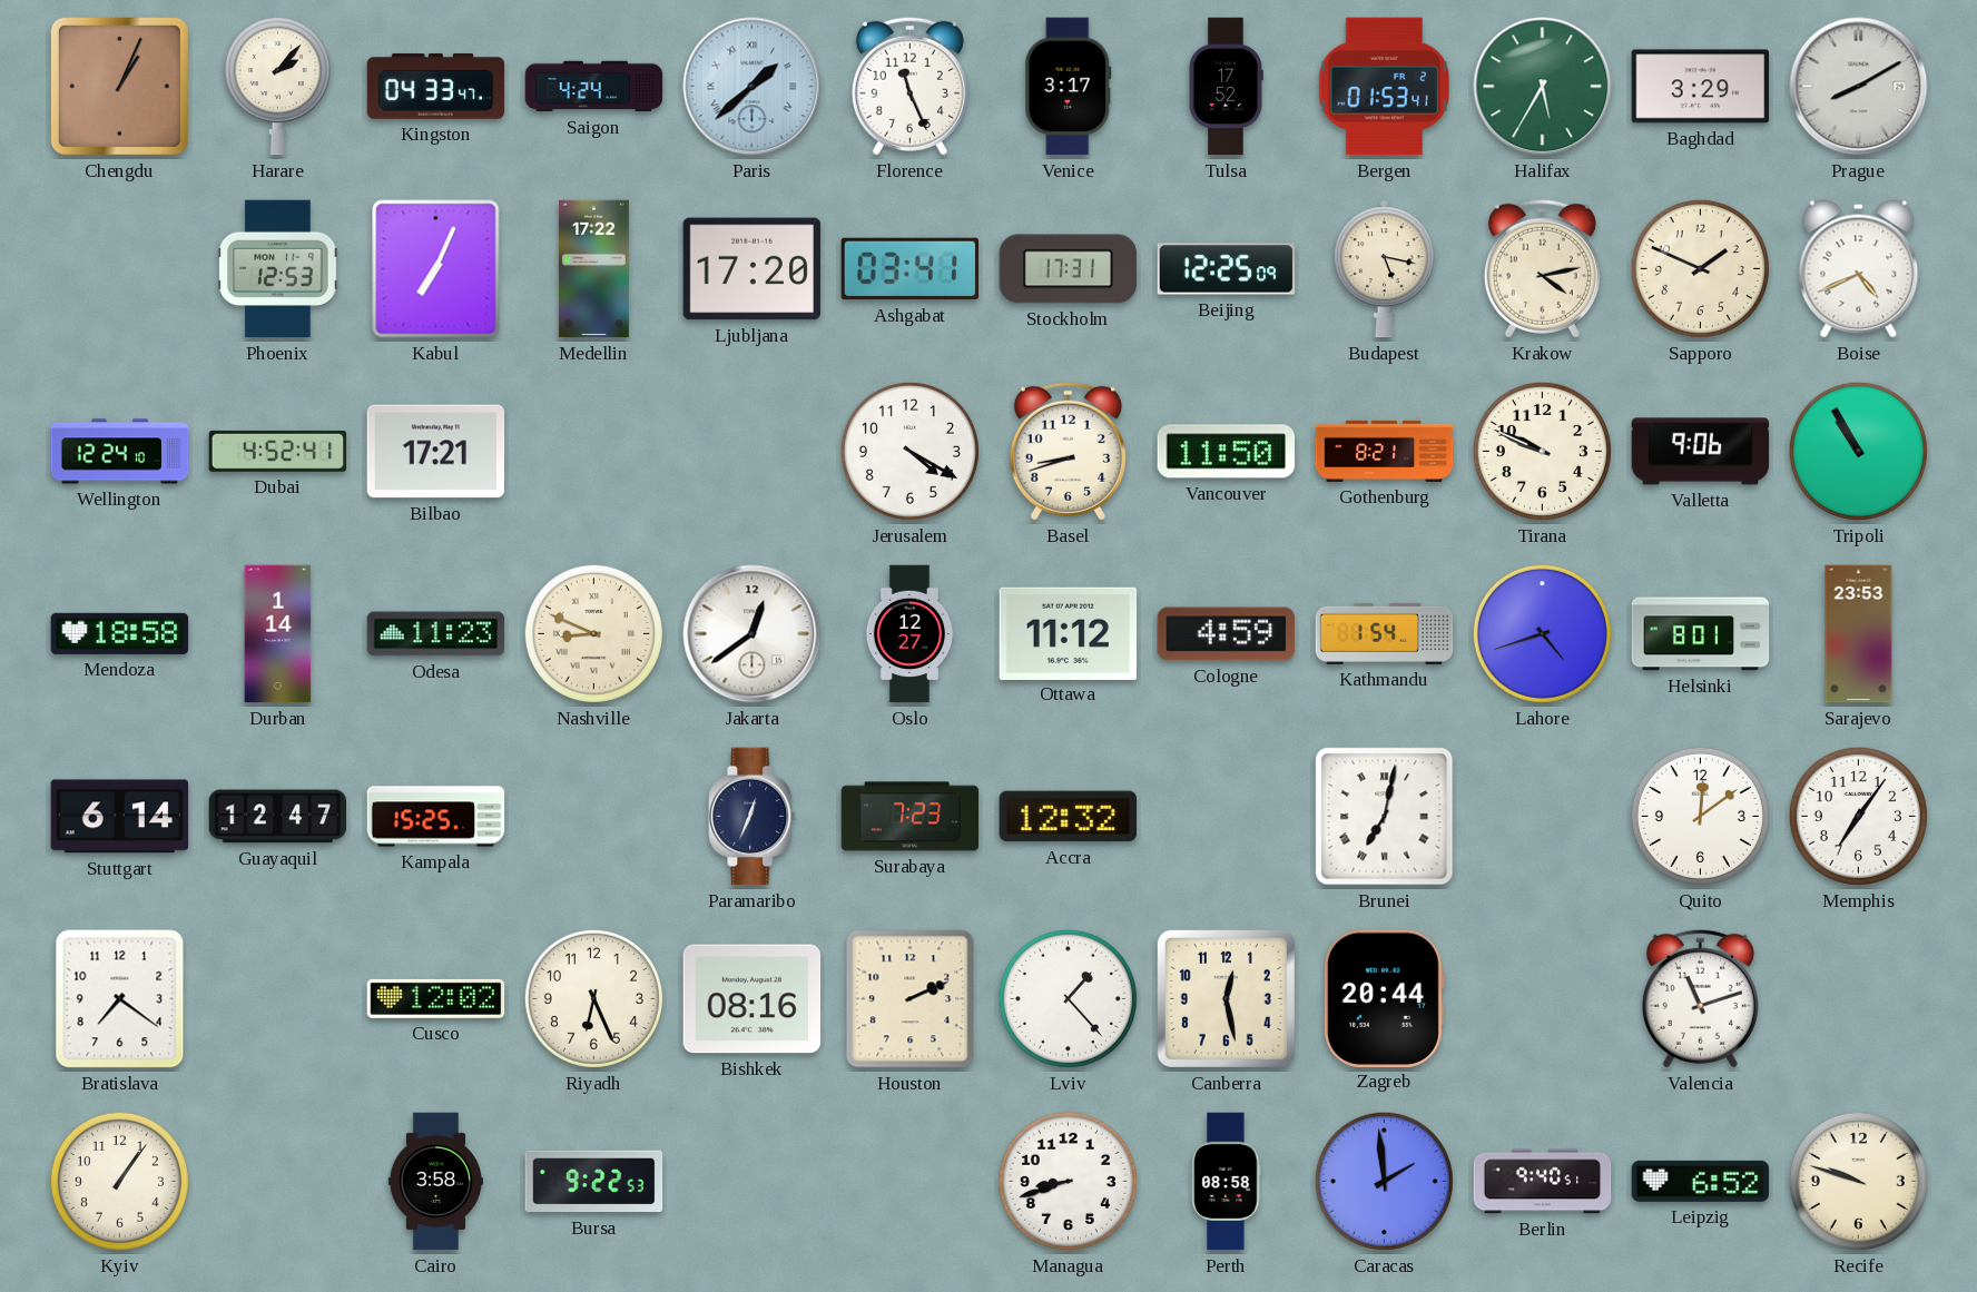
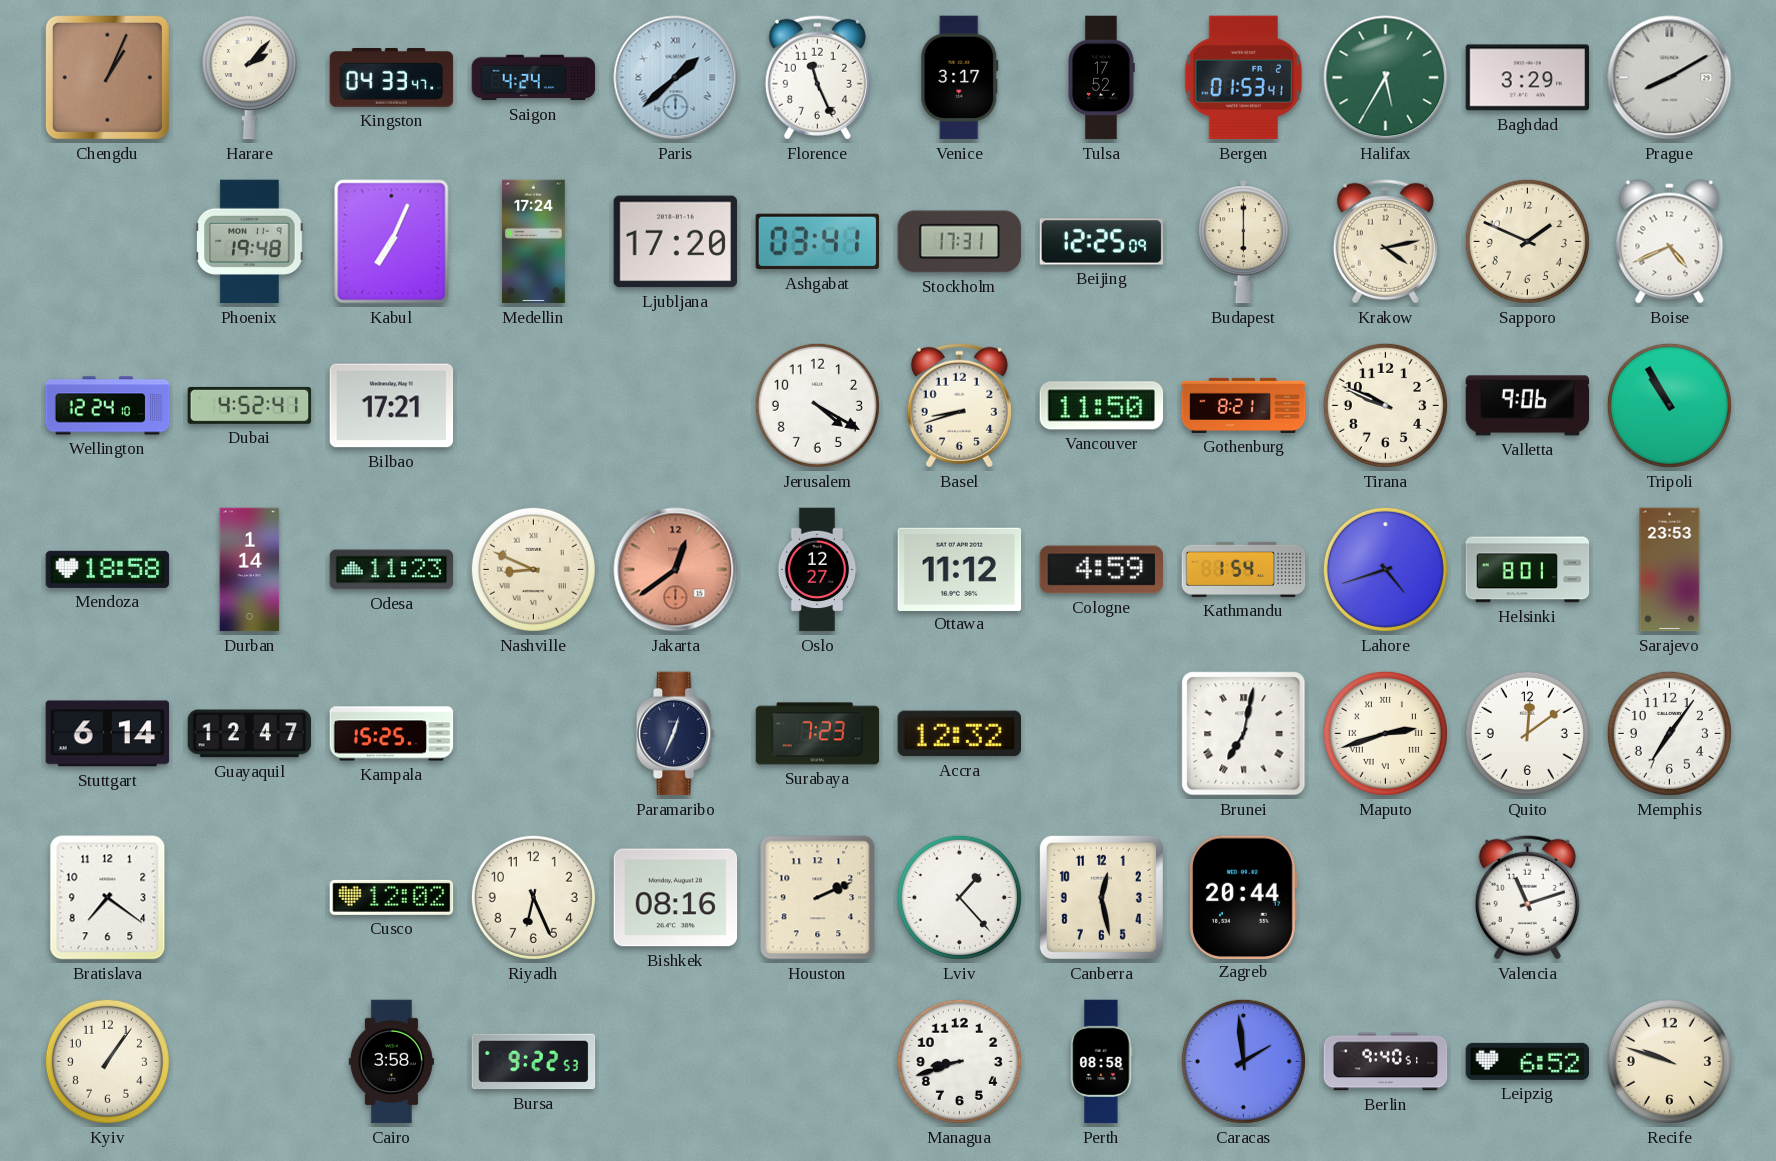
Phoenix: 12:53 -> 19:48 (250, 242)
Medellin: 17:22 -> 17:24 (533, 242)
Budapest: 5:17 -> 6:00 (1243, 242)
Jakarta dial: white -> salmon (676, 570)
Maputo: none -> 2:42 (1385, 733)
